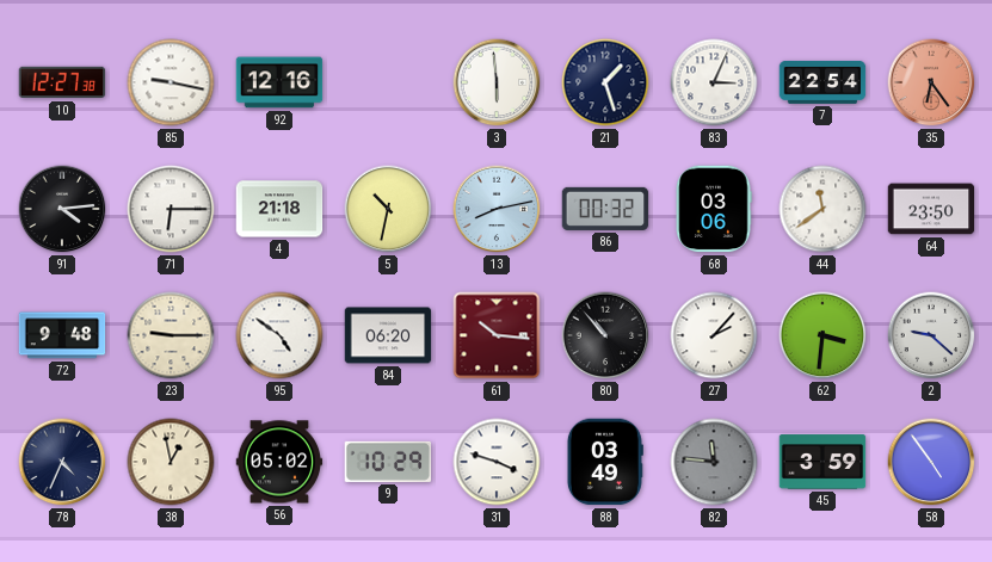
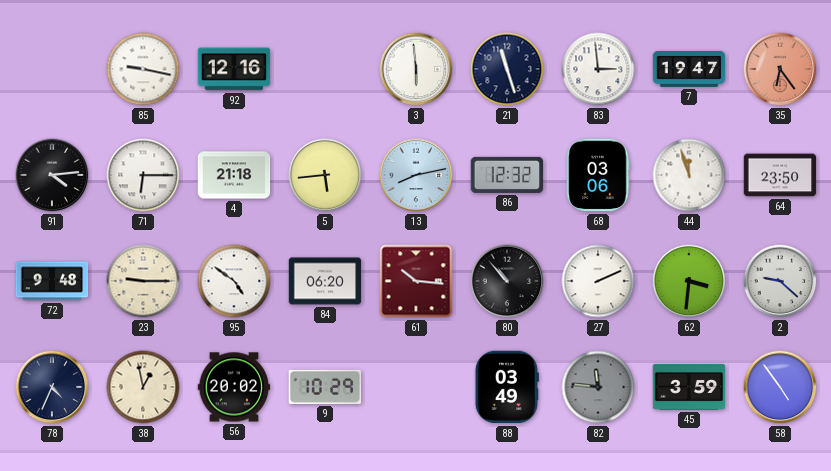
10: 12:27 -> none (62, 82)
21: 1:27 -> 11:27 (507, 69)
83: 3:04 -> 2:59 (598, 69)
7: 22:54 -> 19:47 (689, 69)
5: 10:32 -> 5:44 (325, 175)
86: 00:32 -> 12:32 (507, 175)
44: 11:39 -> 11:57 (689, 175)
27: 2:07 -> 2:11 (598, 281)
56: 05:02 -> 20:02 (234, 387)
31: 3:48 -> none (497, 462)
